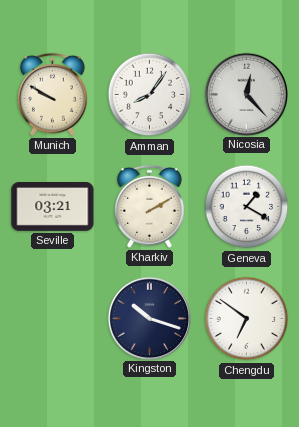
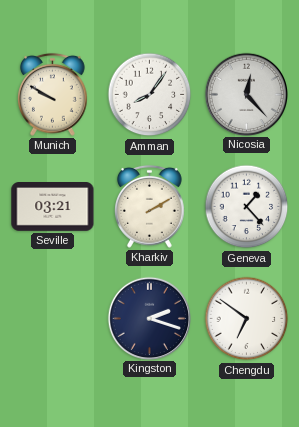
Geneva: 1:20 -> 1:23 (247, 207)
Kingston: 10:18 -> 2:18 (150, 318)
